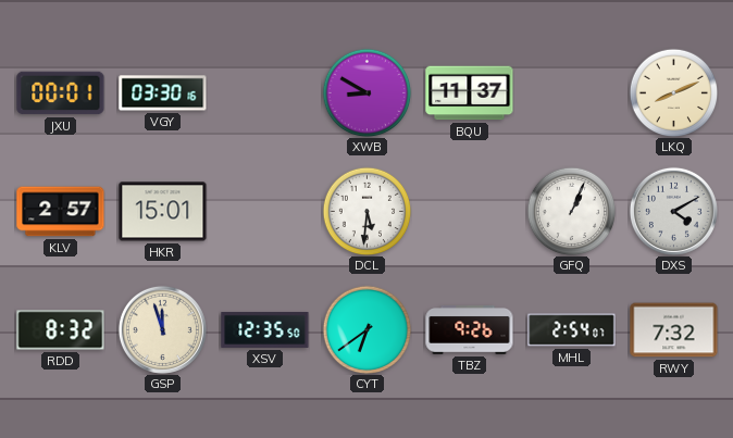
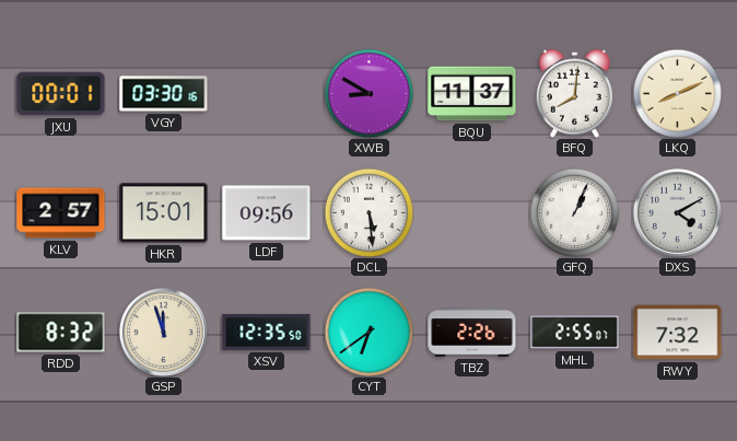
BFQ: none -> 8:01 (574, 93)
LDF: none -> 09:56 (267, 213)
DCL: 5:31 -> 5:29 (368, 212)
TBZ: 9:26 -> 2:26 (472, 333)
MHL: 2:54 -> 2:55 (575, 333)
